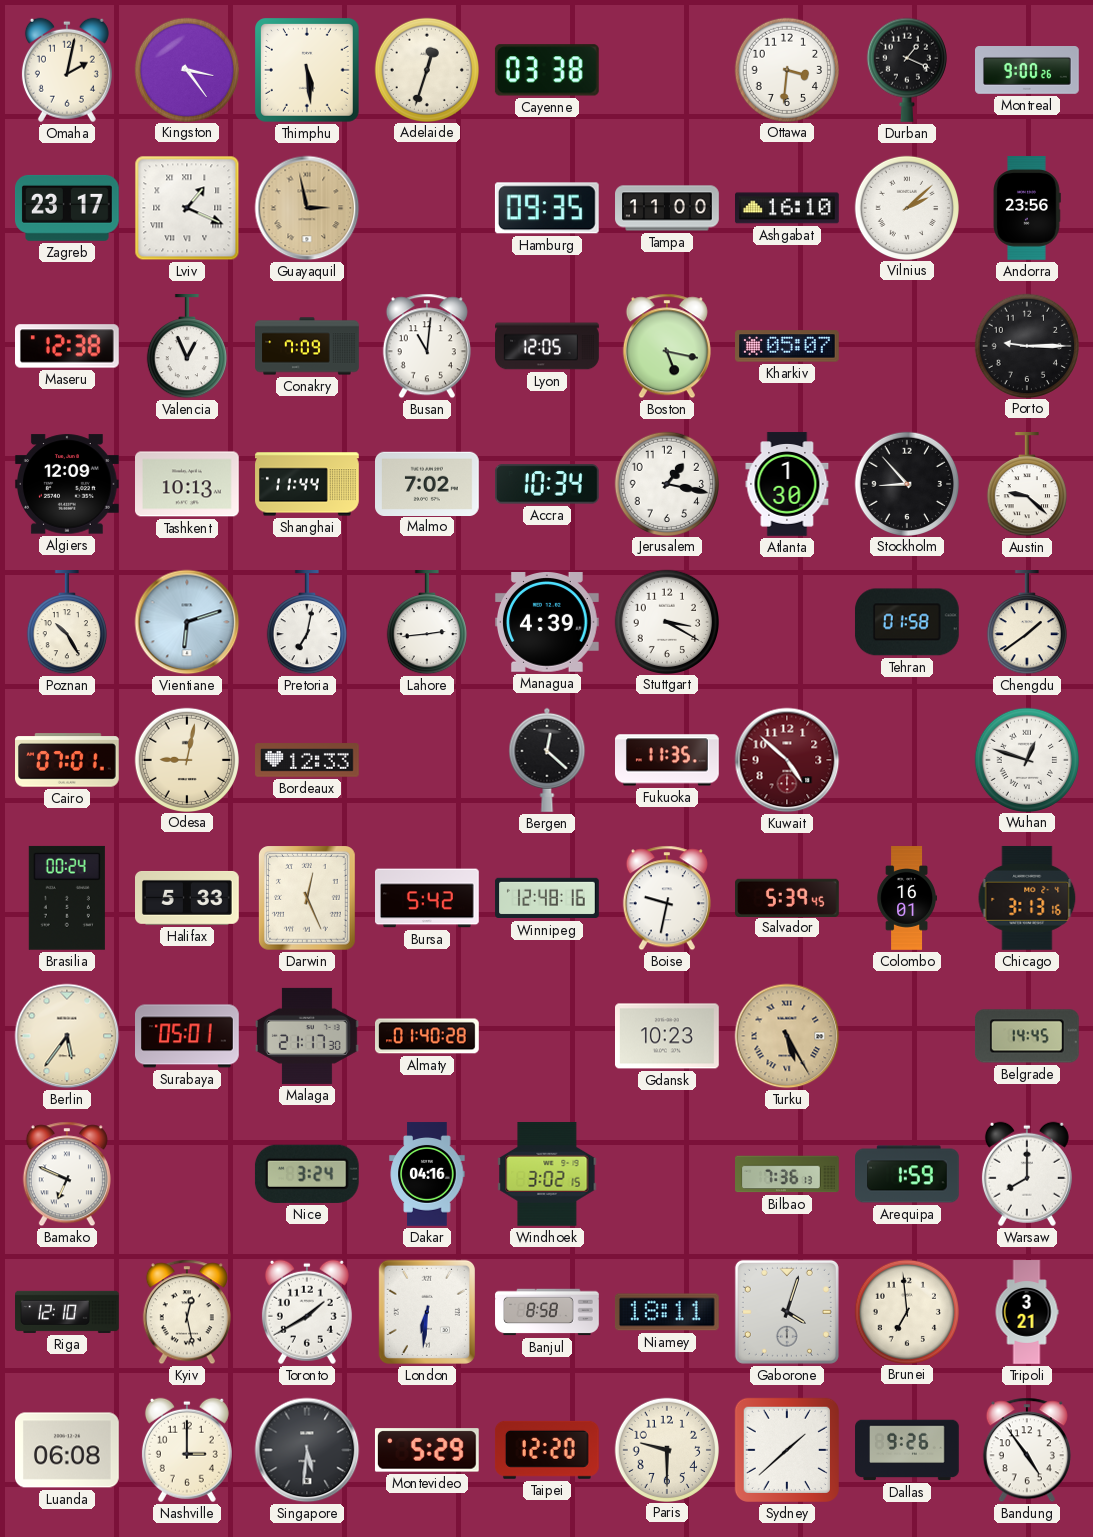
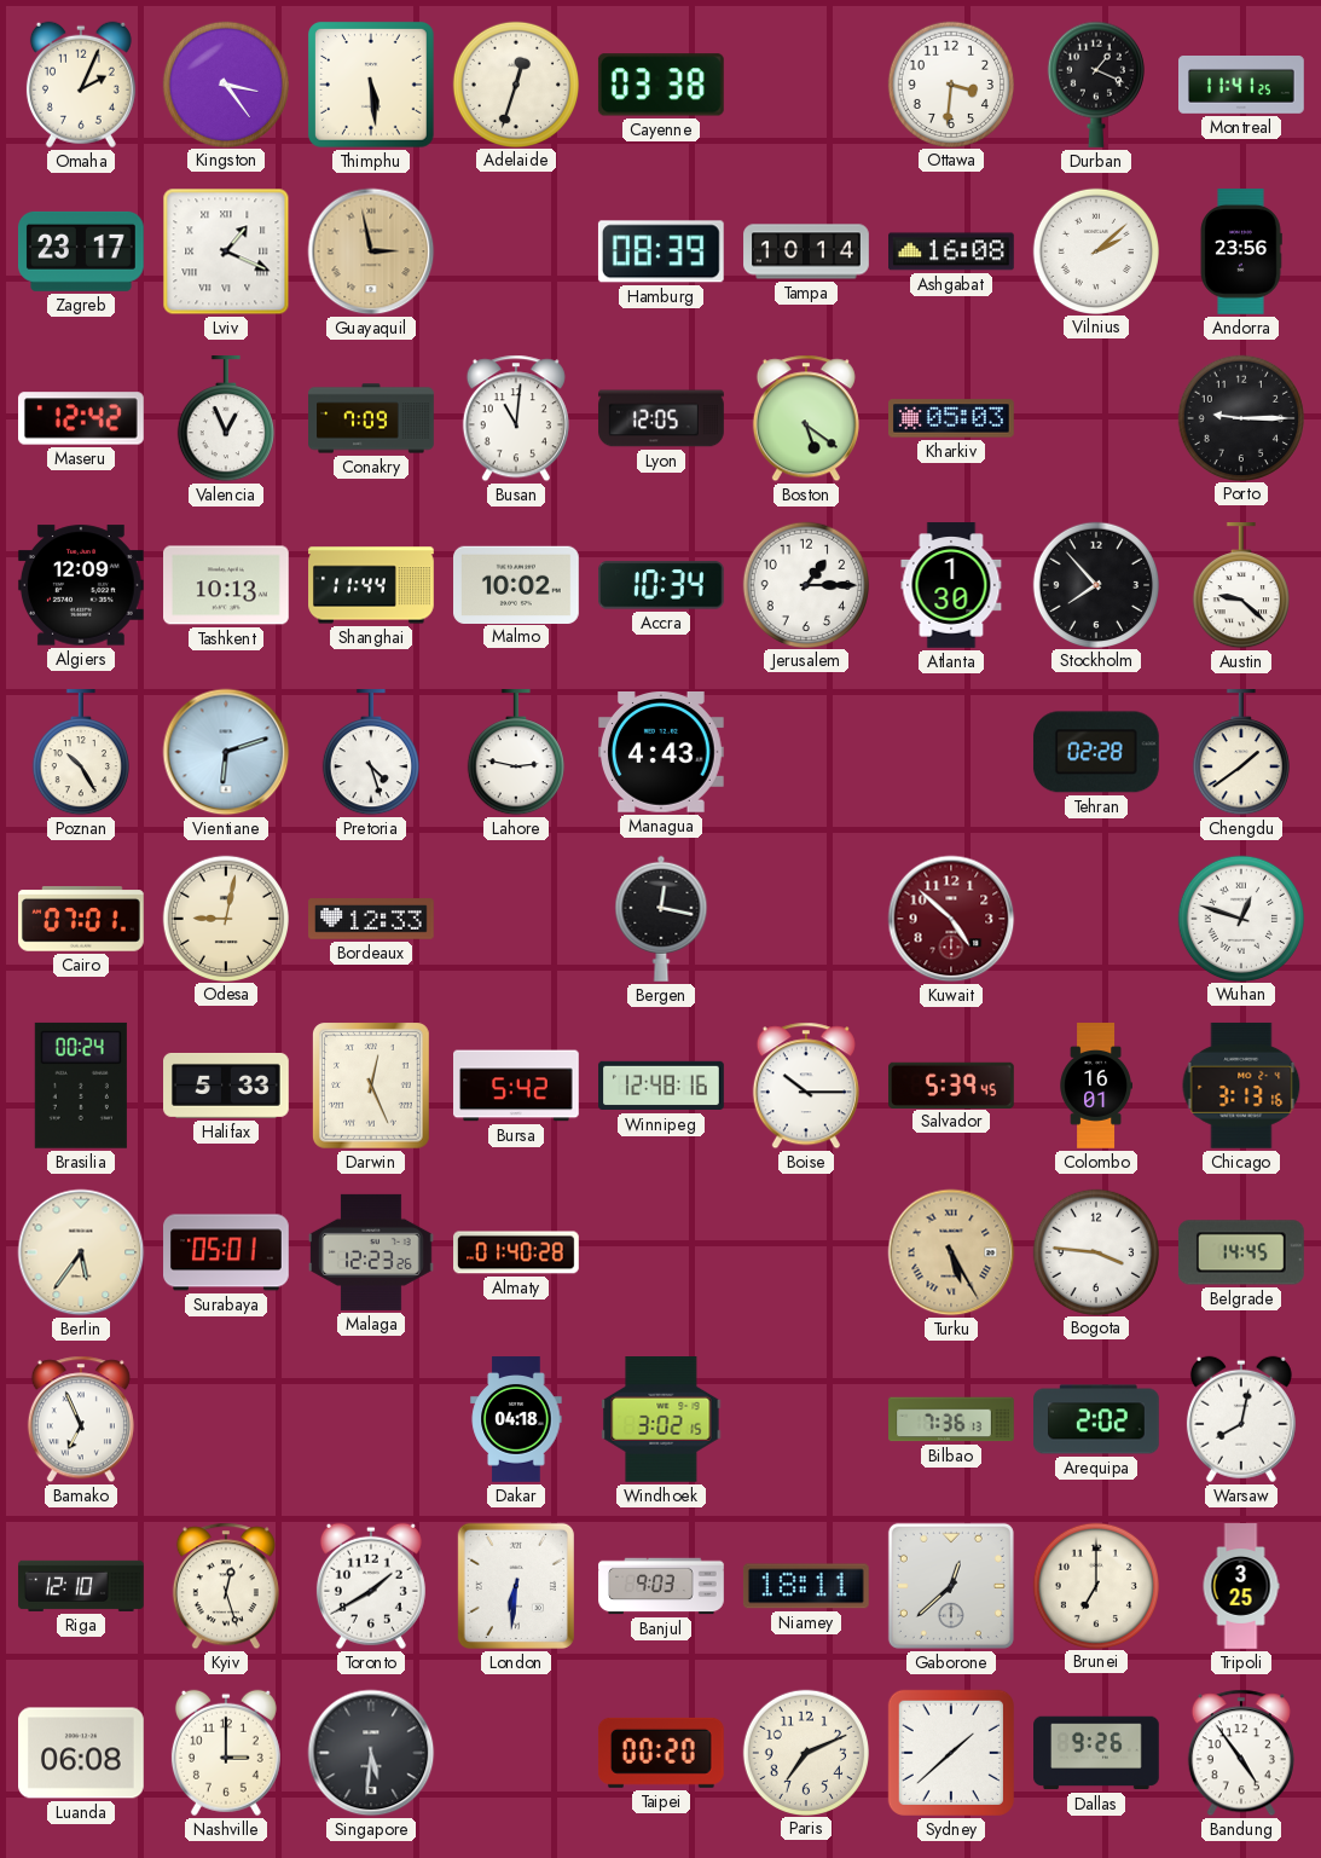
Omaha: 2:02 -> 2:04 (81, 85)
Montreal: 9:00 -> 11:41 (1241, 86)
Hamburg: 09:35 -> 08:39 (661, 251)
Tampa: 11:00 -> 10:14 (806, 251)
Ashgabat: 16:10 -> 16:08 (952, 251)
Maseru: 12:38 -> 12:42 (82, 418)
Boston: 5:17 -> 5:21 (806, 418)
Kharkiv: 05:07 -> 05:03 (952, 418)
Malmo: 7:02 -> 10:02 (517, 584)
Jerusalem: 1:17 -> 1:15 (805, 584)
Stockholm: 8:53 -> 7:53 (1095, 584)
Pretoria: 7:02 -> 4:27 (371, 753)
Lahore: 2:44 -> 2:47 (516, 753)
Managua: 4:39 -> 4:43 (662, 753)
Stuttgart: 3:20 -> none (666, 621)
Tehran: 01:58 -> 02:28 (1096, 752)
Bergen: 12:22 -> 12:17 (661, 919)
Fukuoka: 11:35 -> none (668, 760)
Boise: 9:32 -> 10:15 (806, 1086)
Malaga: 21:17 -> 12:23 (372, 1252)
Gdansk: 10:23 -> none (668, 1036)
Bogota: none -> 3:46 (1095, 1251)
Bamako: 6:49 -> 6:56 (81, 1419)
Nice: 3:24 -> none (307, 1174)
Dakar: 04:16 -> 04:18 (516, 1419)
Arequipa: 1:59 -> 2:02 (1097, 1419)
Warsaw: 8:00 -> 8:02 (1241, 1419)
Kyiv: 12:28 -> 12:27 (226, 1586)
Banjul: 8:58 -> 9:03 (661, 1586)
Gaborone: 4:03 -> 12:38 (951, 1586)
Brunei: 6:59 -> 7:00 (1095, 1585)
Tripoli: 3:21 -> 3:25 (1241, 1586)
Montevideo: 5:29 -> none (427, 1450)
Taipei: 12:20 -> 00:20 (661, 1753)
Paris: 9:30 -> 7:11 (805, 1752)
